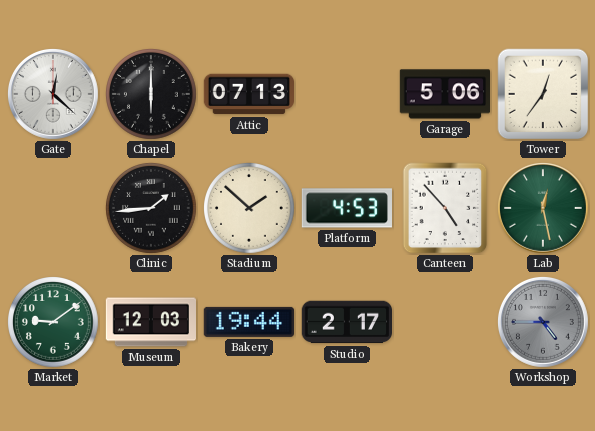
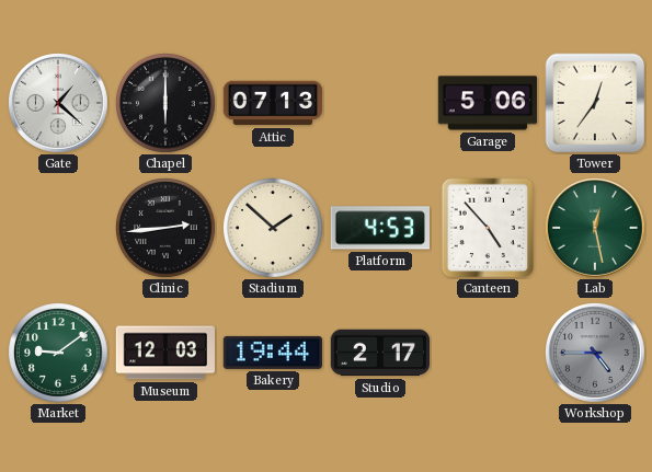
Gate: 12:22 -> 1:22 (58, 103)
Clinic: 1:44 -> 2:44 (167, 229)
